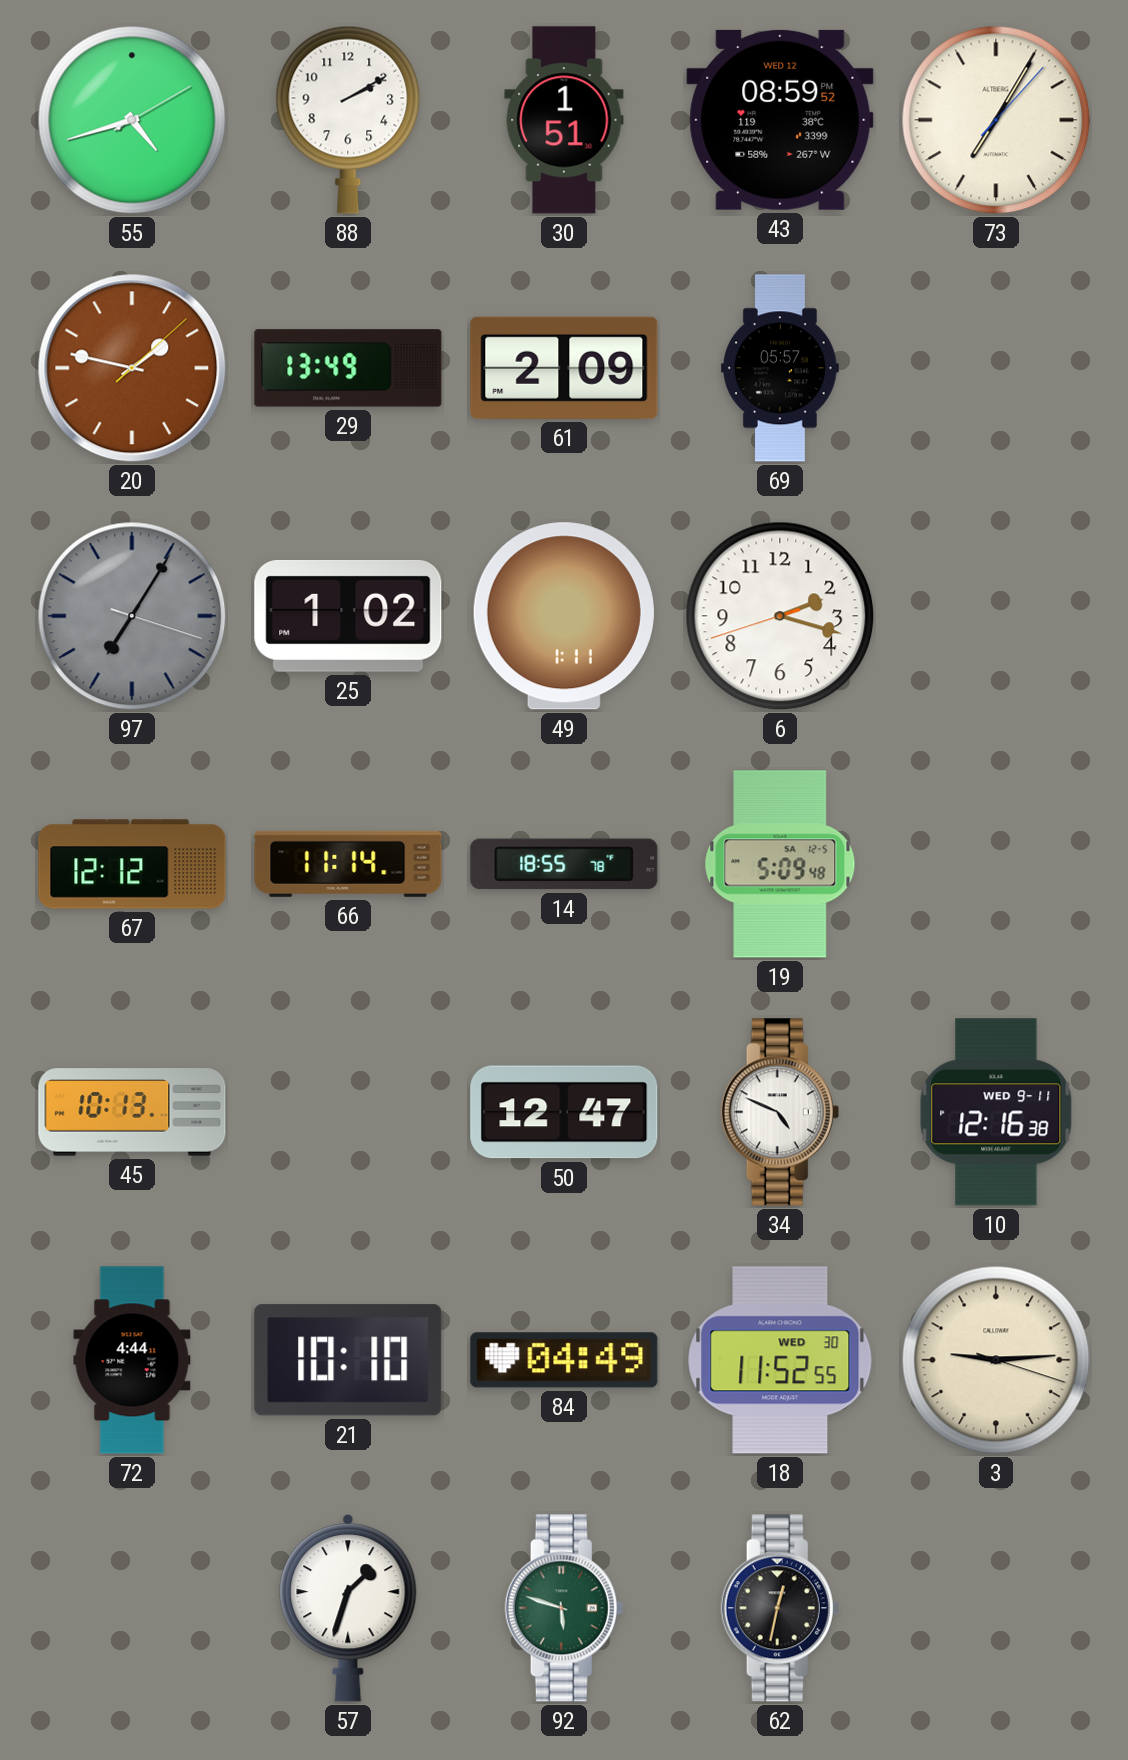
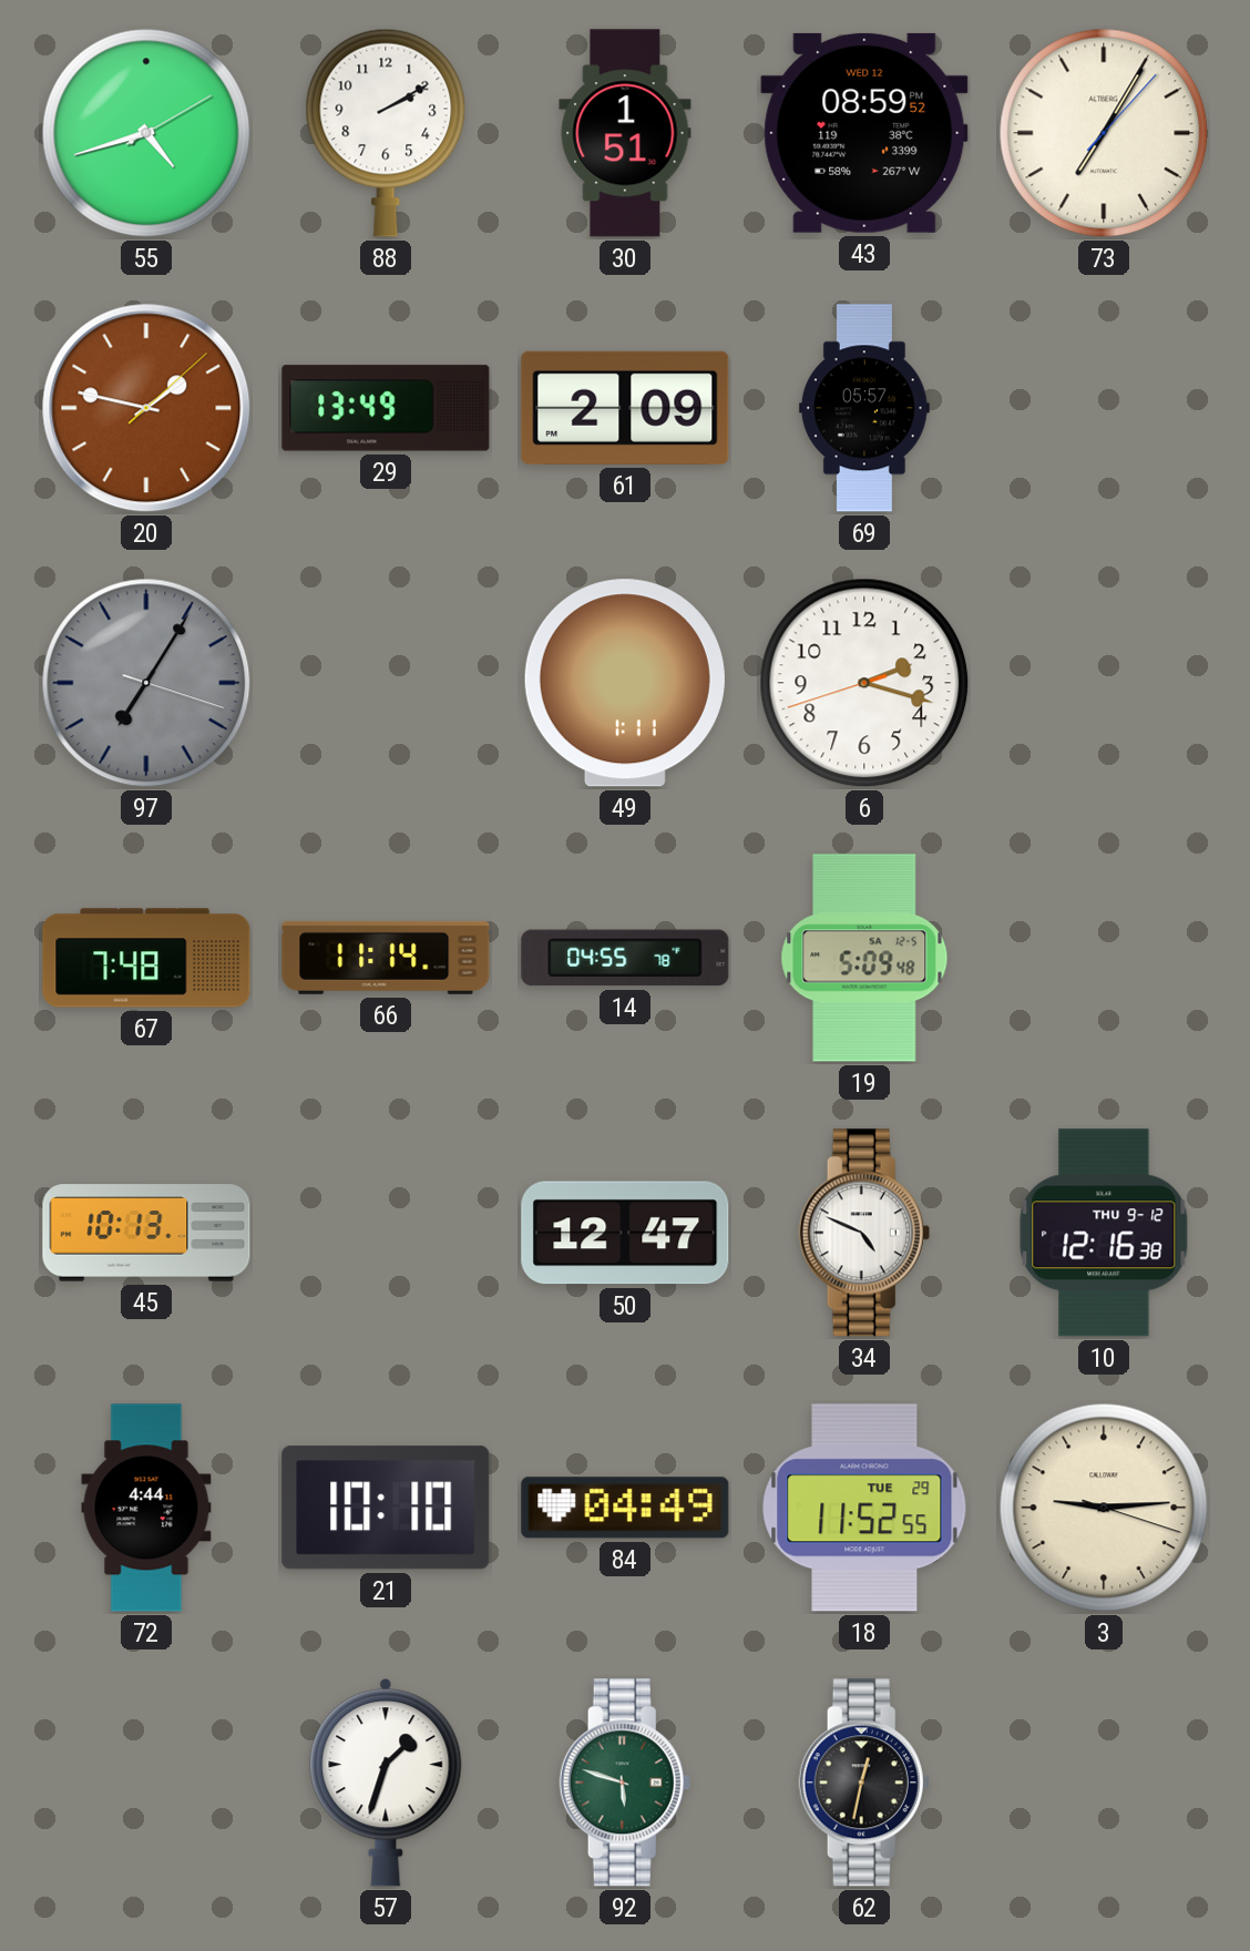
25: 1:02 -> none (348, 616)
67: 12:12 -> 7:48 (146, 958)
14: 18:55 -> 04:55 (625, 958)
10 date: WED 9-11 -> THU 9-12 (1104, 1233)
18 date: WED 30 -> TUE 29 (864, 1508)
